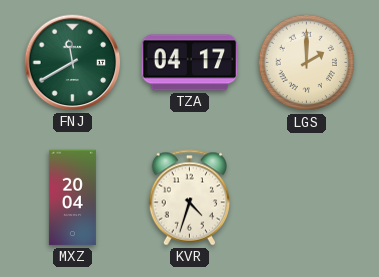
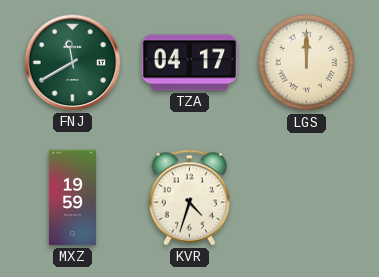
LGS: 2:00 -> 12:00 (307, 63)
MXZ: 20:04 -> 19:59 (72, 198)
